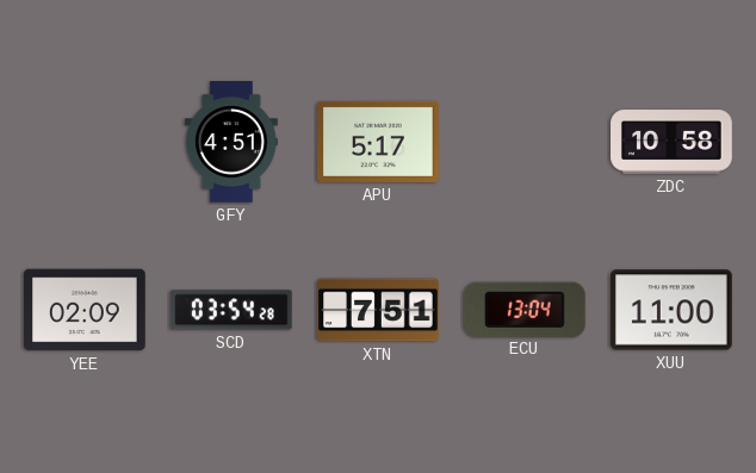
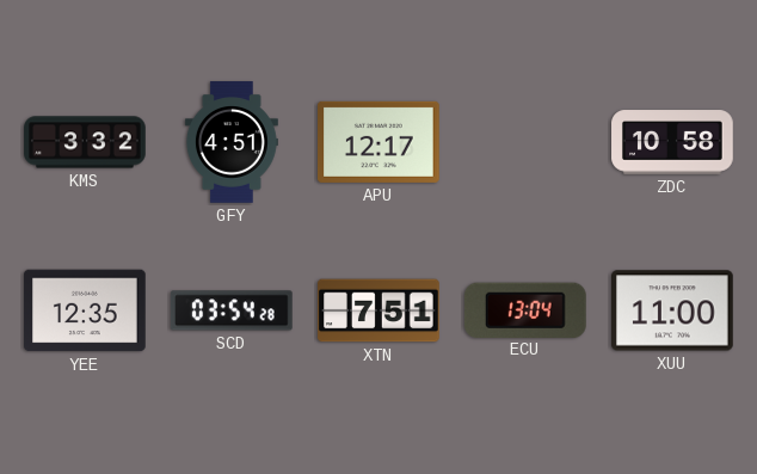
KMS: none -> 3:32 (85, 142)
APU: 5:17 -> 12:17 (380, 142)
YEE: 02:09 -> 12:35 (85, 310)
